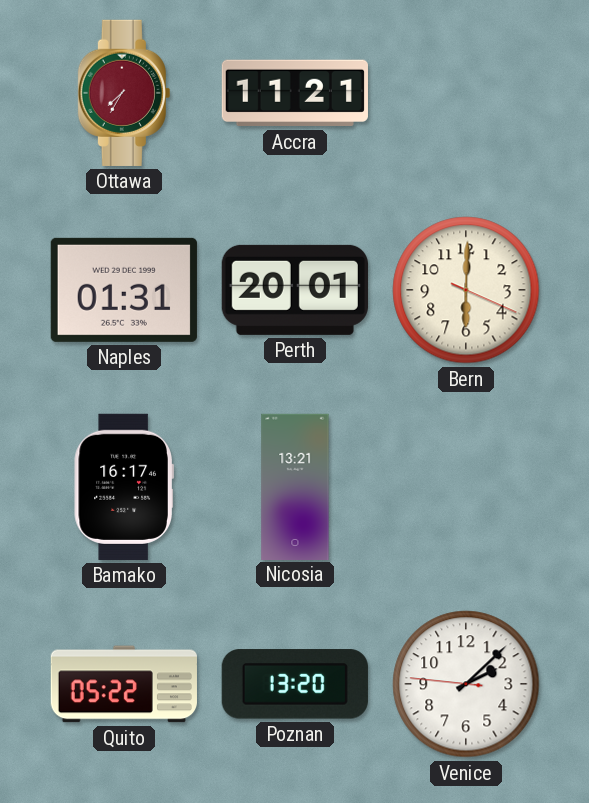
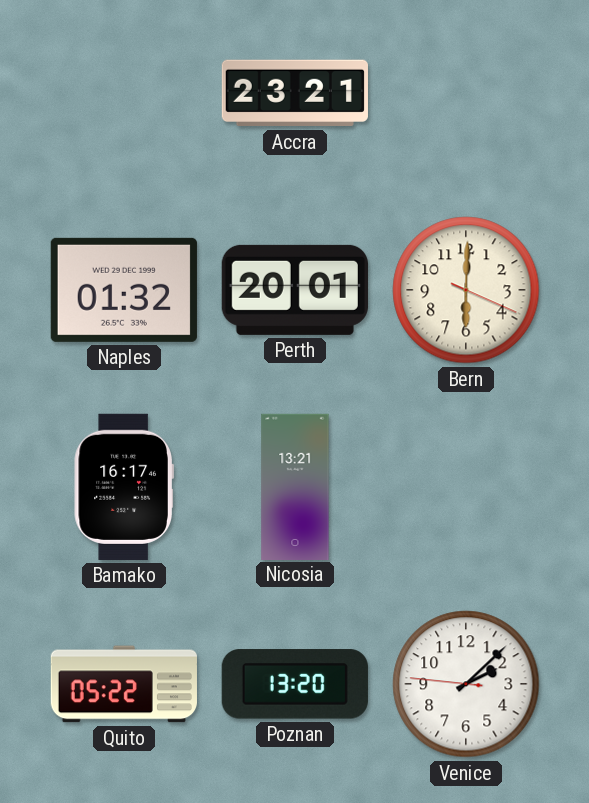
Ottawa: 7:35 -> none (124, 93)
Accra: 11:21 -> 23:21 (295, 93)
Naples: 01:31 -> 01:32 (124, 290)
